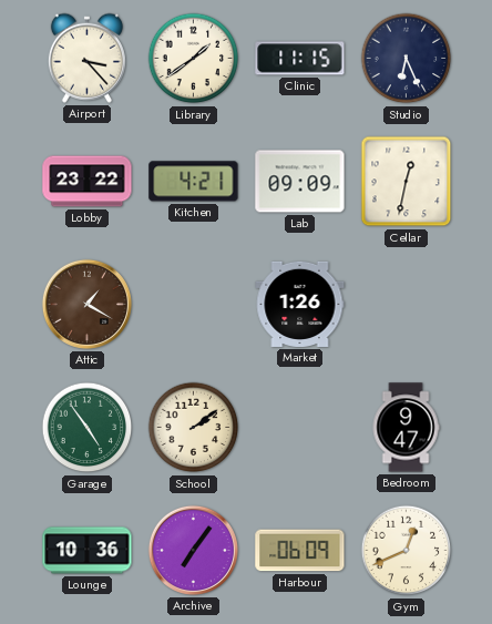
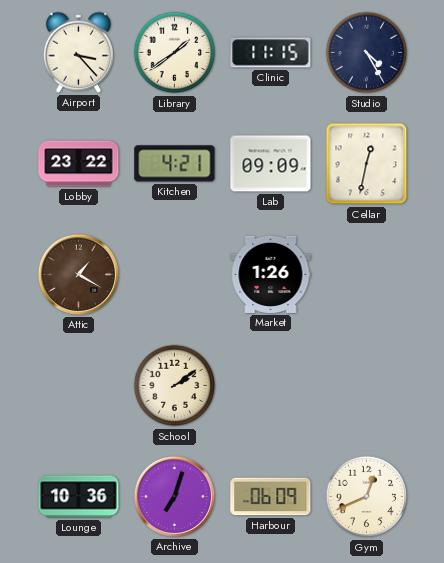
Studio: 6:26 -> 4:25 (367, 53)
Garage: 4:54 -> none (88, 428)
Bedroom: 9:47 -> none (406, 428)
Archive: 7:06 -> 7:03 (174, 496)
